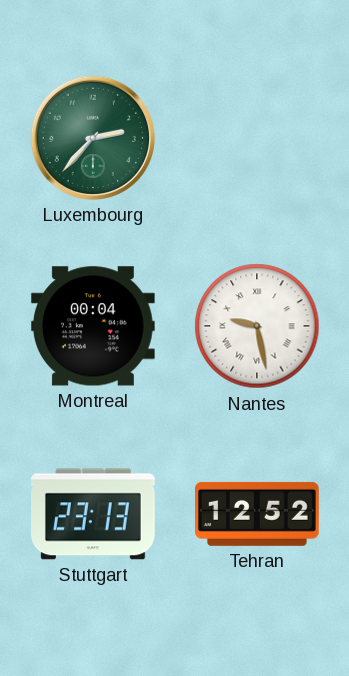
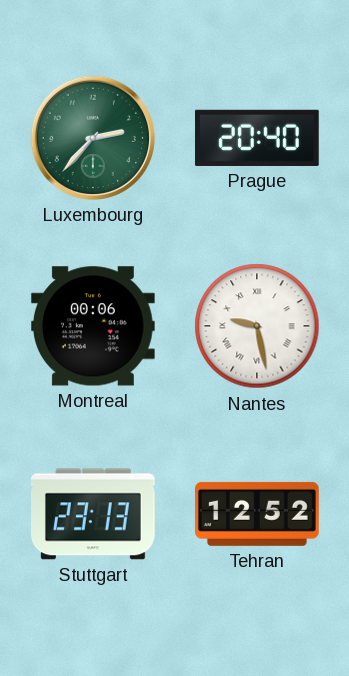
Prague: none -> 20:40 (258, 138)
Montreal: 00:04 -> 00:06 (94, 326)
